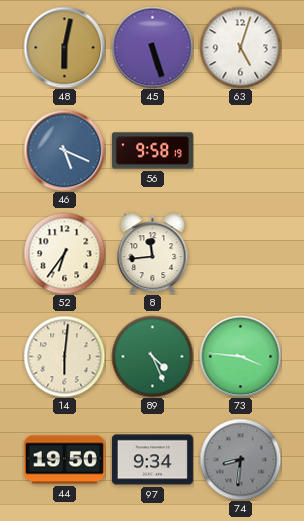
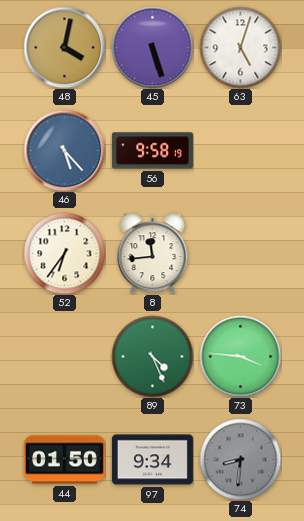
48: 6:02 -> 4:02 (64, 47)
46: 5:19 -> 5:23 (64, 150)
14: 6:01 -> none (64, 356)
44: 19:50 -> 01:50 (64, 460)
